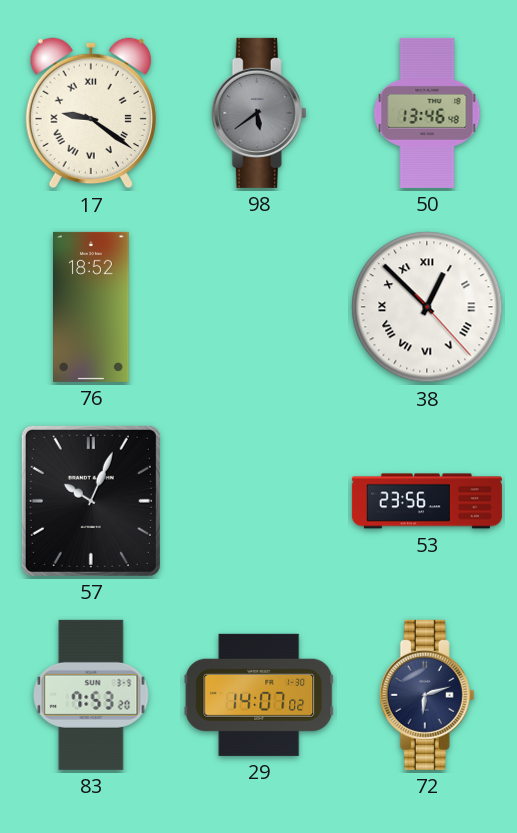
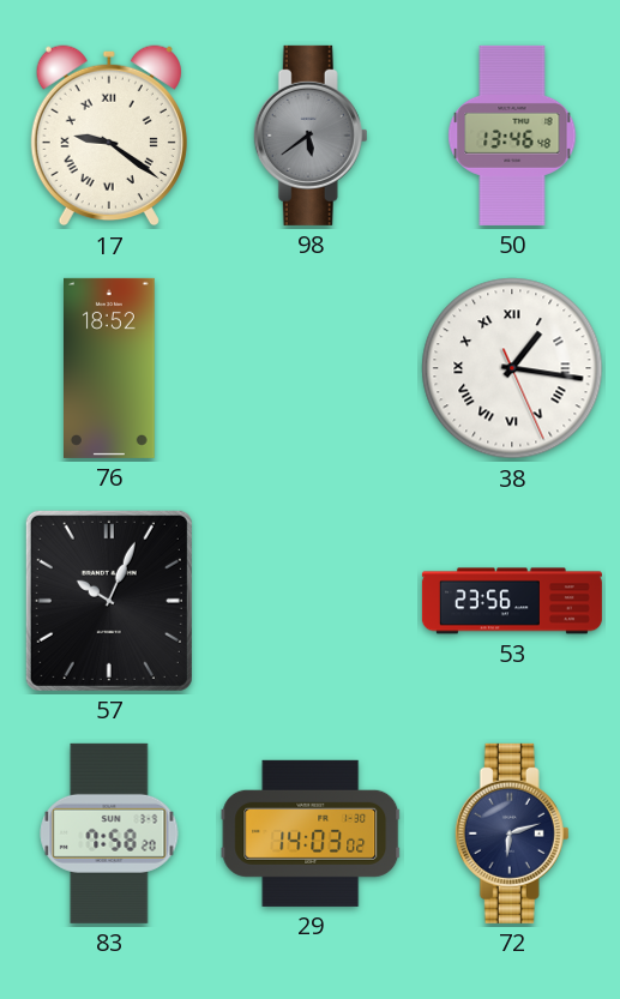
38: 12:52 -> 1:16 (512, 368)
83: 7:53 -> 7:58 (109, 833)
29: 14:07 -> 14:03 (311, 833)
